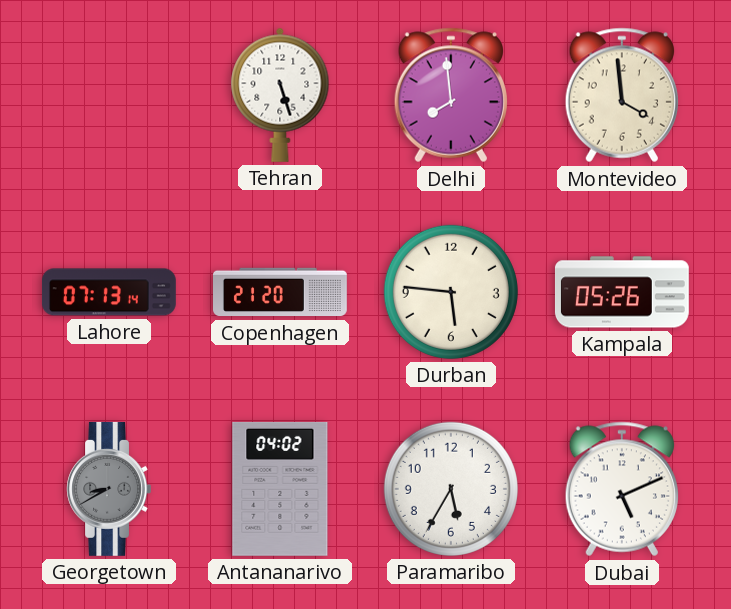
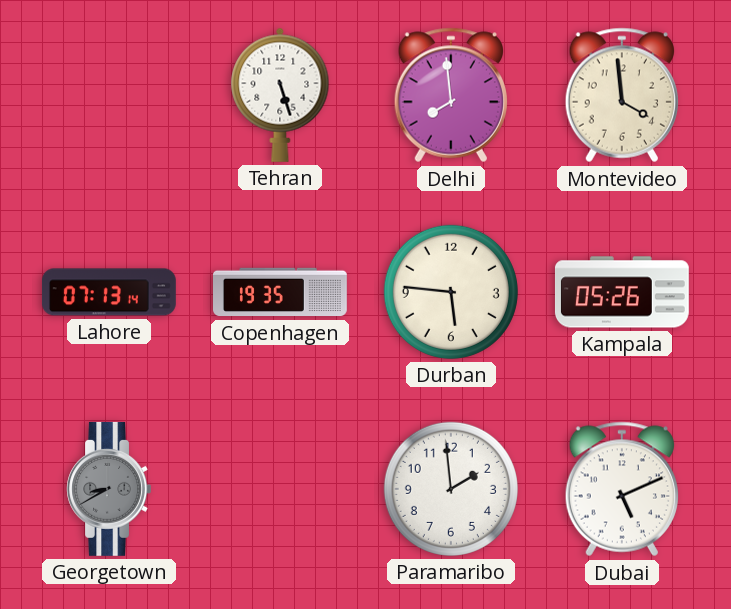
Copenhagen: 21:20 -> 19:35 (281, 292)
Antananarivo: 04:02 -> none (280, 489)
Paramaribo: 5:35 -> 1:59 (451, 489)
